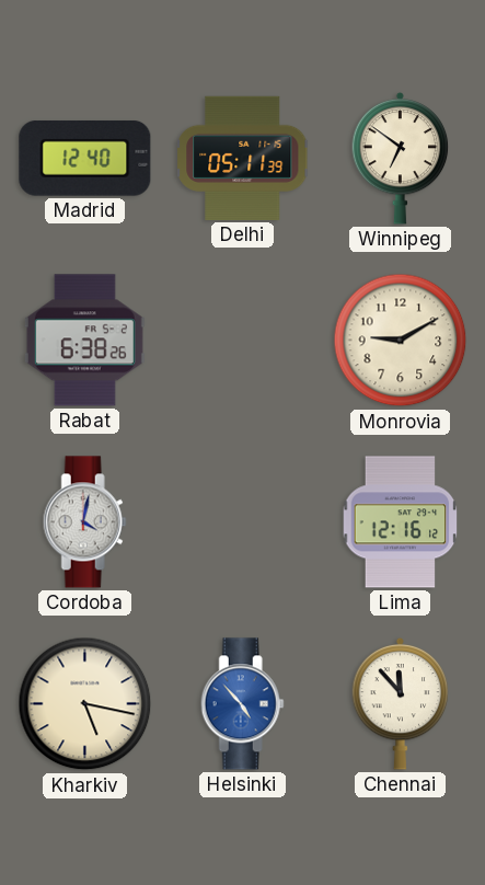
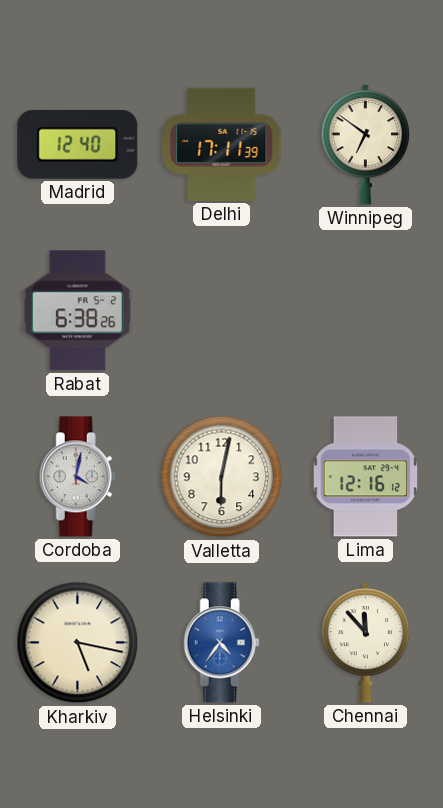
Delhi: 05:11 -> 17:11 (222, 144)
Monrovia: 9:10 -> none (401, 341)
Valletta: none -> 6:02 (222, 477)
Helsinki: 4:53 -> 4:36 (221, 643)
